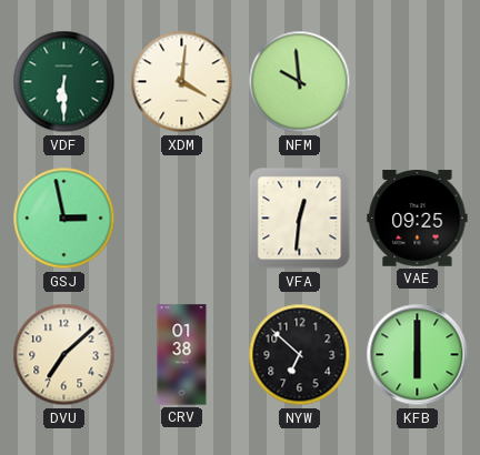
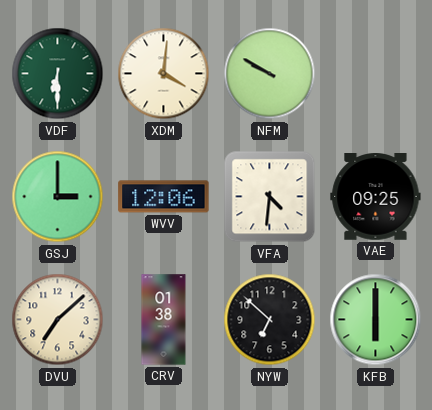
NFM: 9:59 -> 9:50 (270, 74)
GSJ: 2:58 -> 3:00 (58, 197)
WVV: none -> 12:06 (164, 197)
VFA: 12:31 -> 4:31 (270, 197)
